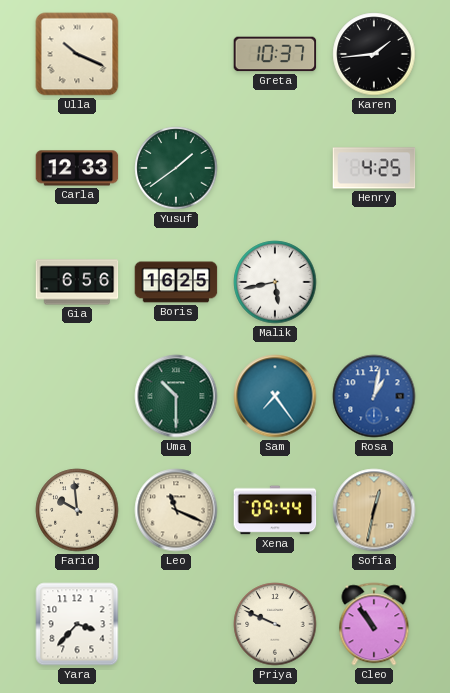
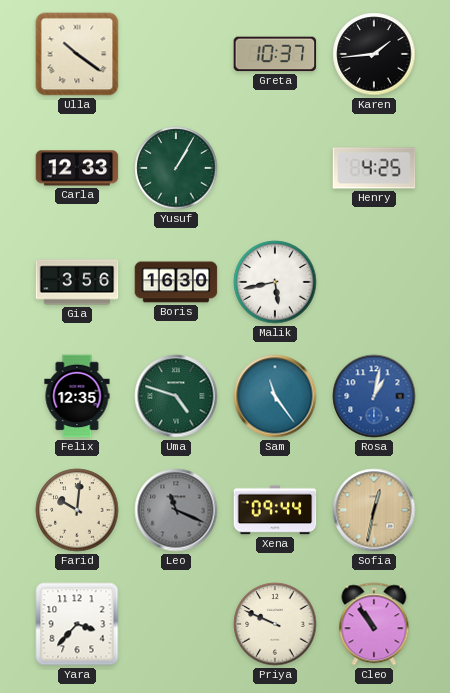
Ulla: 10:19 -> 10:21 (77, 54)
Yusuf: 1:39 -> 1:05 (176, 168)
Gia: 6:56 -> 3:56 (77, 282)
Boris: 16:25 -> 16:30 (176, 282)
Felix: none -> 12:35 (77, 396)
Uma: 10:30 -> 4:48 (176, 396)
Sam: 7:24 -> 11:24 (275, 396)
Farid: 9:59 -> 10:01 (77, 510)
Leo dial: cream -> grey (176, 510)
